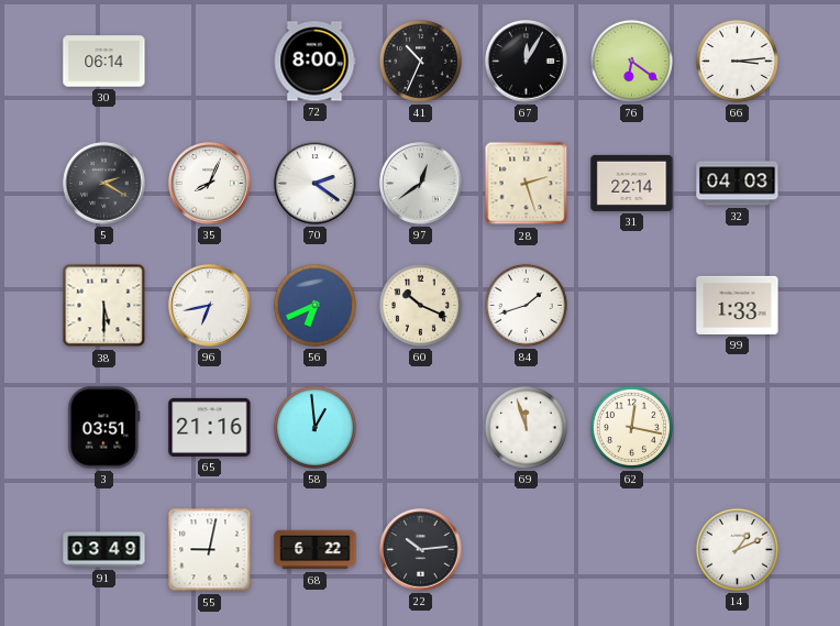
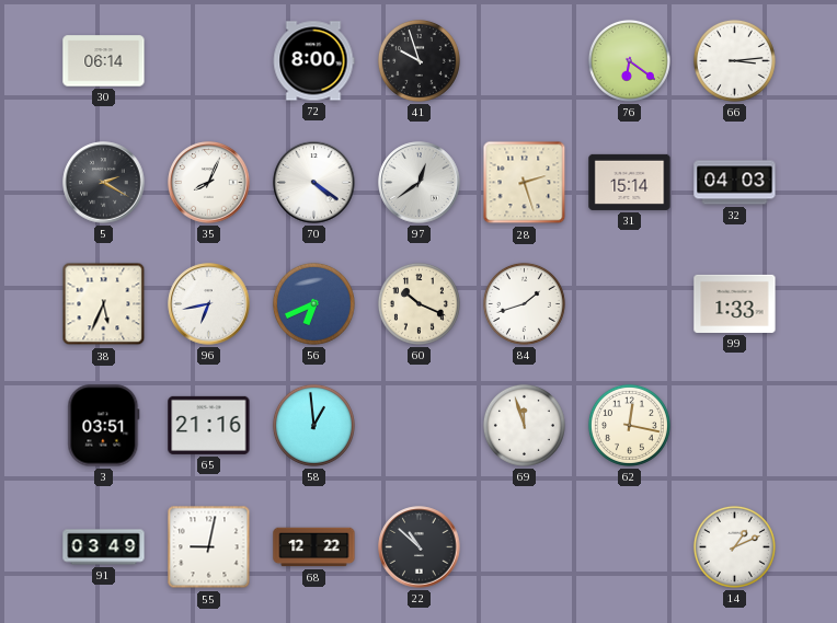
41: 10:34 -> 9:57 (418, 60)
67: 12:05 -> none (527, 62)
70: 2:21 -> 4:21 (314, 183)
31: 22:14 -> 15:14 (630, 182)
38: 5:30 -> 5:34 (104, 304)
68: 6:22 -> 12:22 (314, 547)
22: 10:14 -> 10:52 (420, 547)
